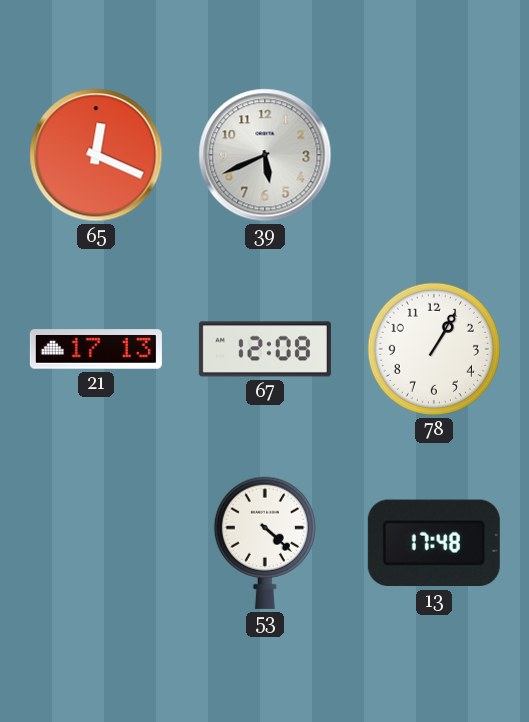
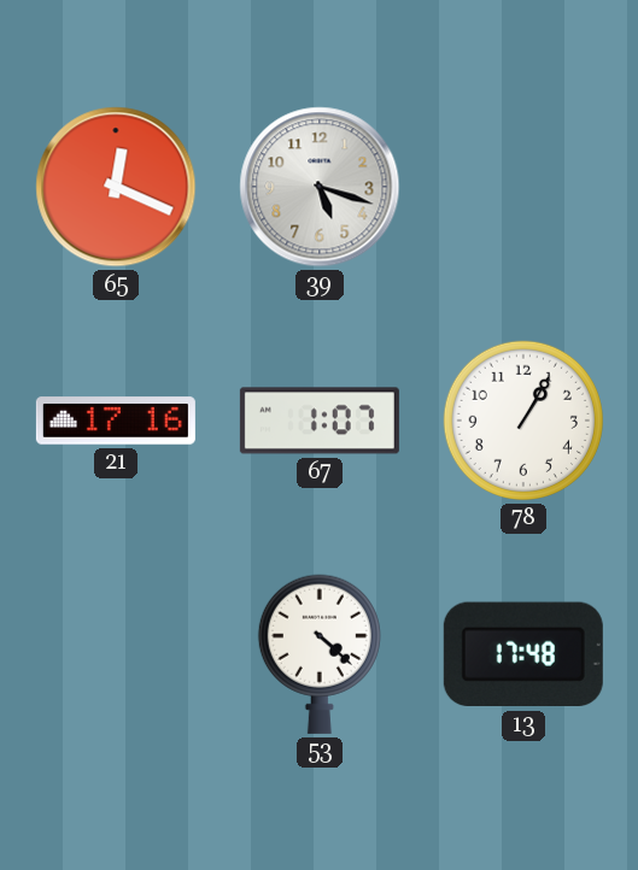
39: 5:41 -> 5:18 (320, 187)
21: 17:13 -> 17:16 (116, 421)
67: 12:08 -> 1:07 (320, 421)
